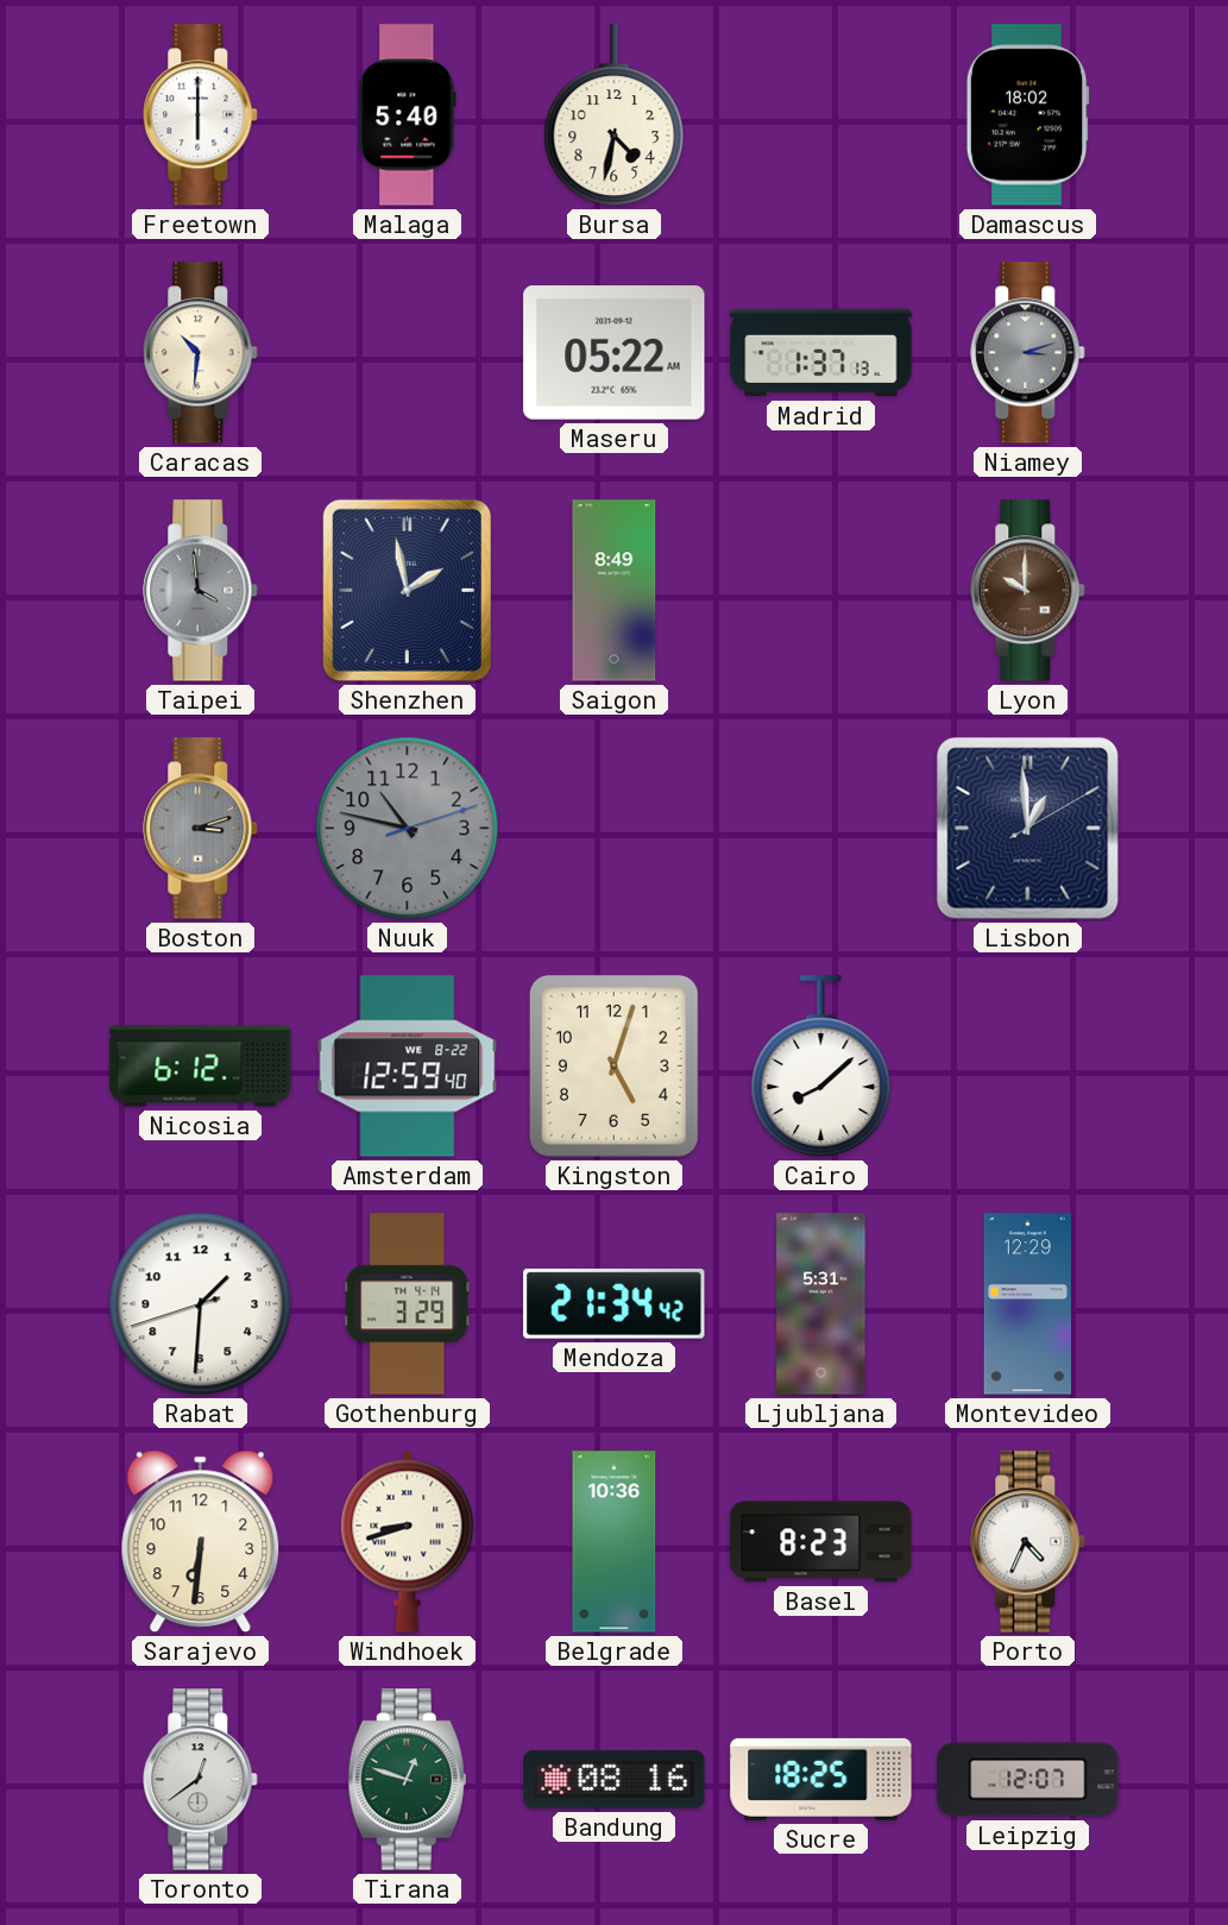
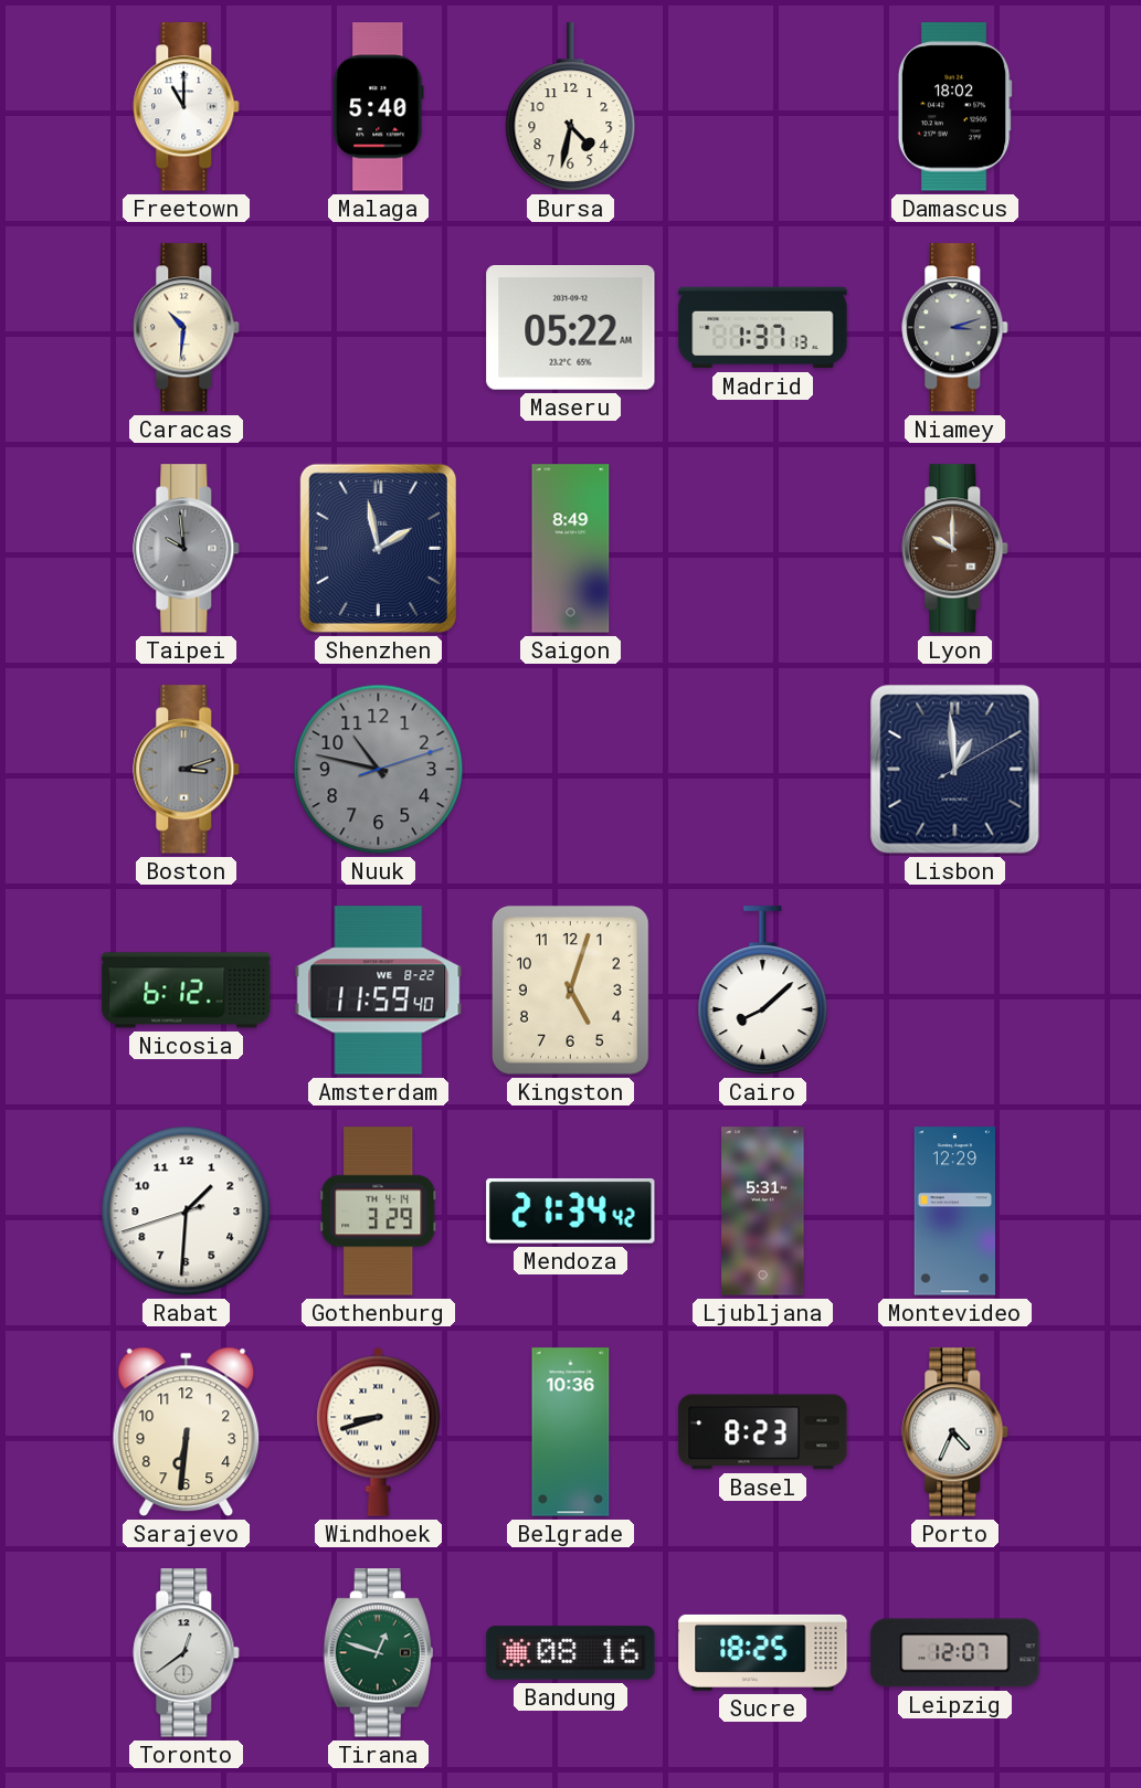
Freetown: 6:00 -> 11:00 (187, 107)
Taipei: 3:59 -> 9:59 (187, 549)
Amsterdam: 12:59 -> 11:59 (379, 991)
